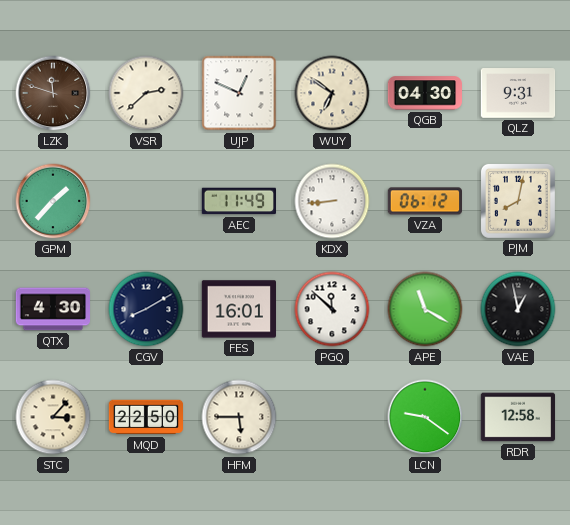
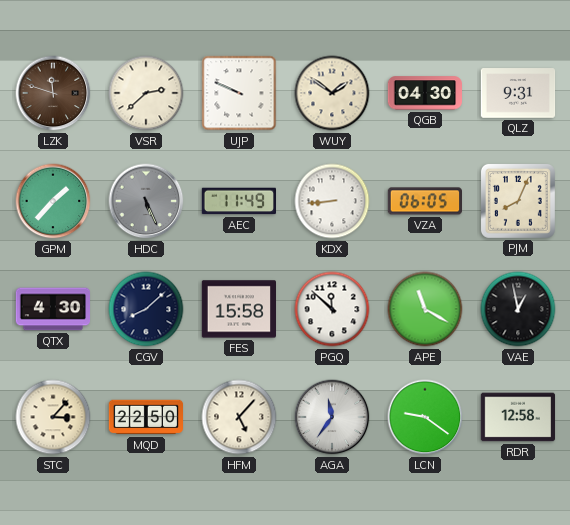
UJP: 12:49 -> 9:49 (239, 93)
WUY: 6:51 -> 1:51 (332, 93)
HDC: none -> 5:26 (146, 201)
VZA: 06:12 -> 06:05 (424, 201)
PJM: 8:02 -> 8:04 (518, 201)
CGV: 8:10 -> 8:08 (146, 309)
FES: 16:01 -> 15:58 (238, 309)
HFM: 5:45 -> 5:07 (239, 417)
AGA: none -> 11:36 (332, 417)
